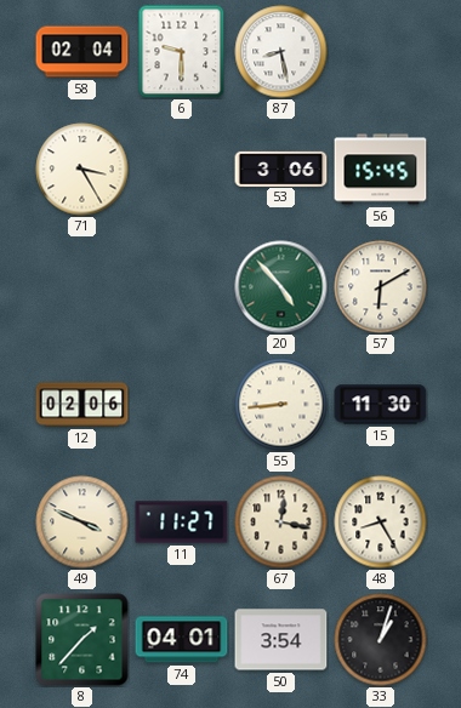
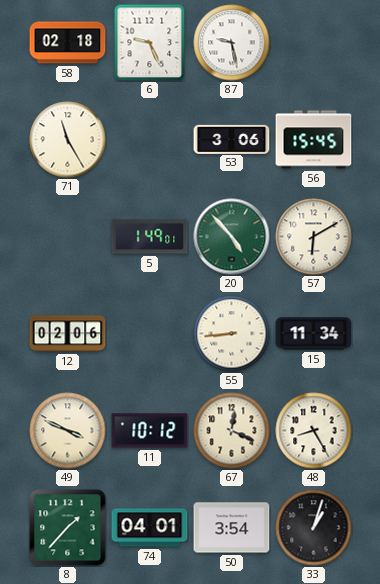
58: 02:04 -> 02:18 (68, 43)
6: 9:30 -> 9:26 (150, 42)
87: 8:28 -> 9:28 (232, 43)
71: 3:25 -> 11:25 (68, 140)
5: none -> 1:49 (150, 237)
15: 11:30 -> 11:34 (314, 334)
11: 11:27 -> 10:12 (150, 431)
67: 12:17 -> 12:19 (232, 431)
